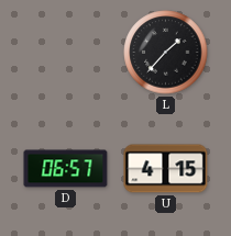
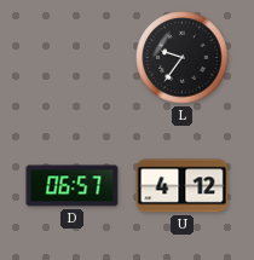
L: 1:37 -> 9:36 (183, 58)
U: 4:15 -> 4:12 (183, 186)
